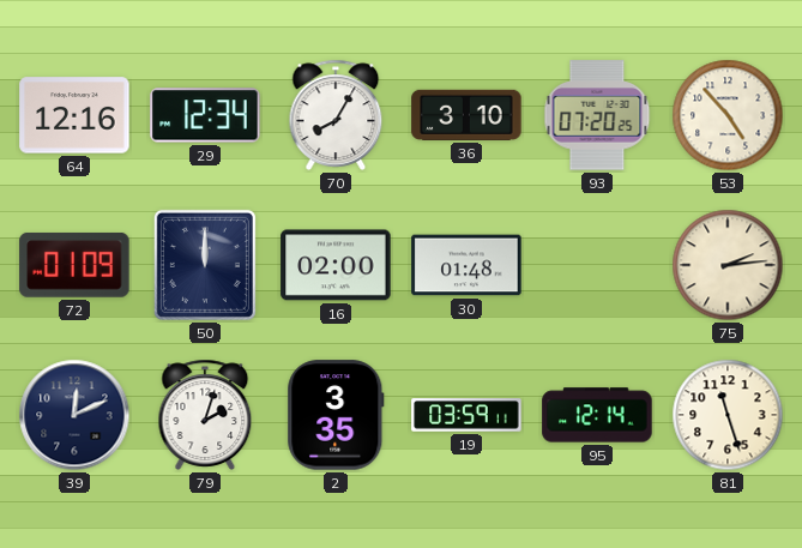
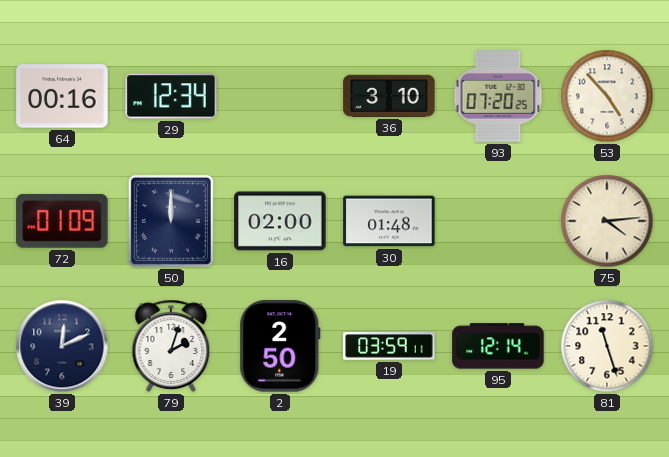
64: 12:16 -> 00:16 (62, 96)
70: 8:05 -> none (336, 115)
75: 2:14 -> 4:14 (607, 221)
2: 3:35 -> 2:50 (280, 346)
